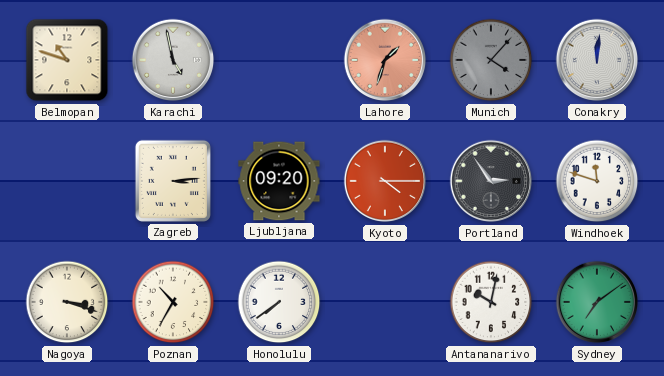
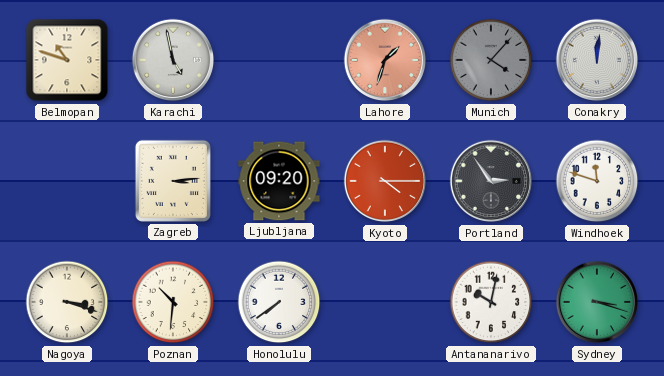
Poznan: 10:35 -> 10:31 (173, 302)
Sydney: 7:09 -> 3:18 (597, 302)
